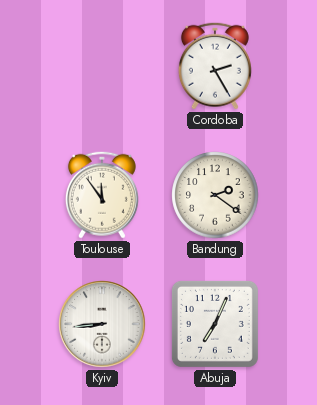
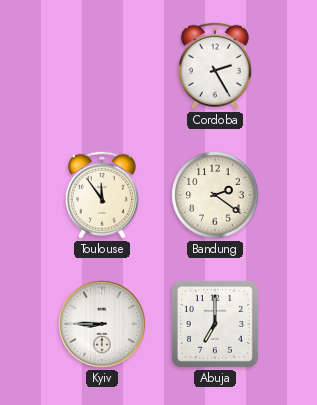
Kyiv: 8:44 -> 8:45 (102, 324)
Abuja: 7:04 -> 7:00 (215, 324)
